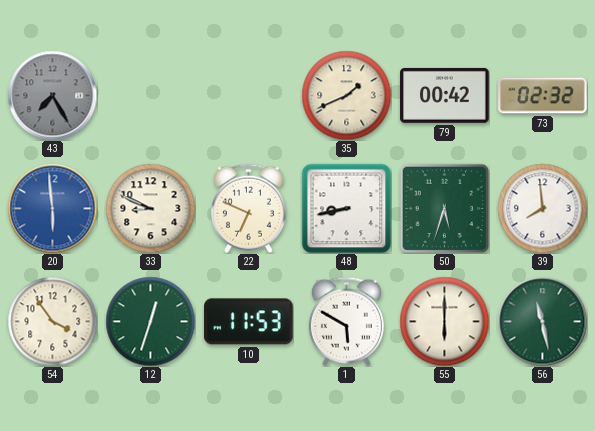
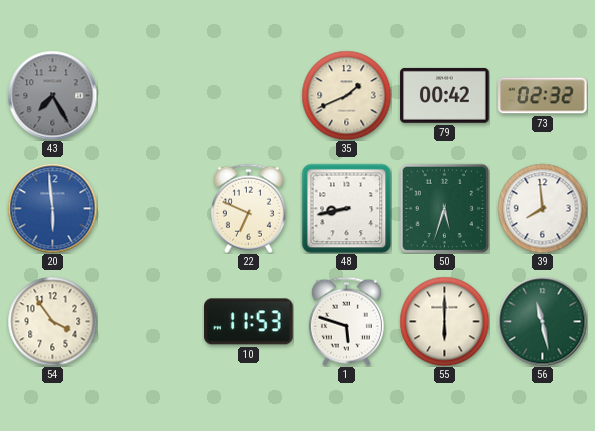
33: 8:49 -> none (150, 208)
12: 12:33 -> none (150, 321)
1: 5:50 -> 5:48 (346, 321)
